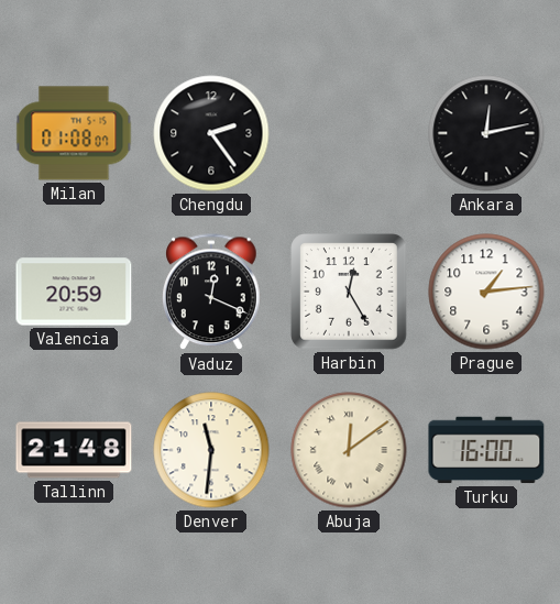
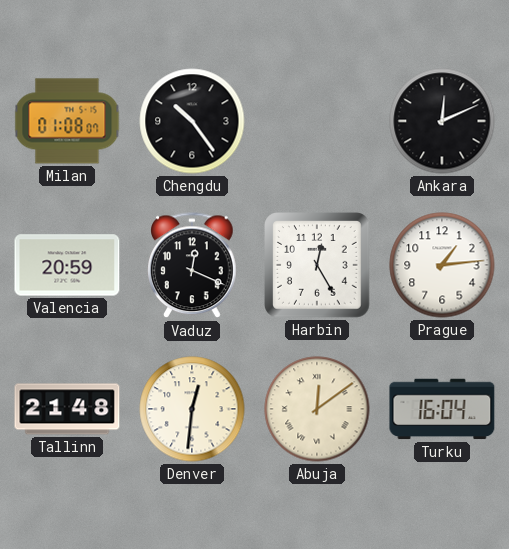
Chengdu: 2:24 -> 10:24 (192, 121)
Ankara: 12:13 -> 12:11 (442, 121)
Denver: 11:31 -> 12:31 (192, 409)
Turku: 16:00 -> 16:04 (442, 409)
